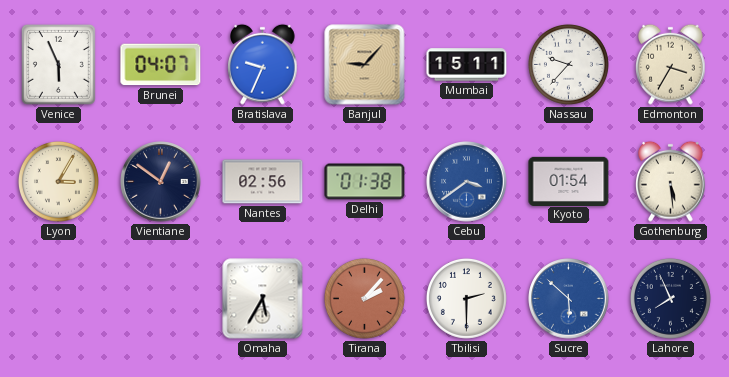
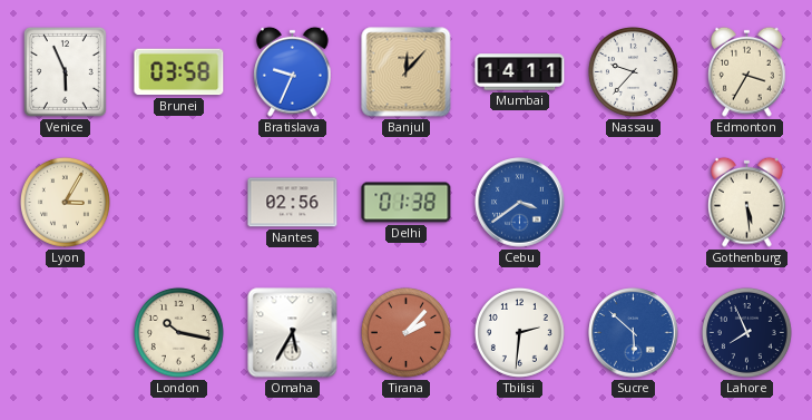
Brunei: 04:07 -> 03:58 (179, 72)
Banjul: 9:07 -> 12:07 (407, 72)
Mumbai: 15:11 -> 14:11 (520, 72)
Vientiane: 12:51 -> none (161, 182)
Kyoto: 01:54 -> none (569, 181)
London: none -> 10:17 (178, 332)
Tbilisi: 2:30 -> 2:31 (519, 332)
